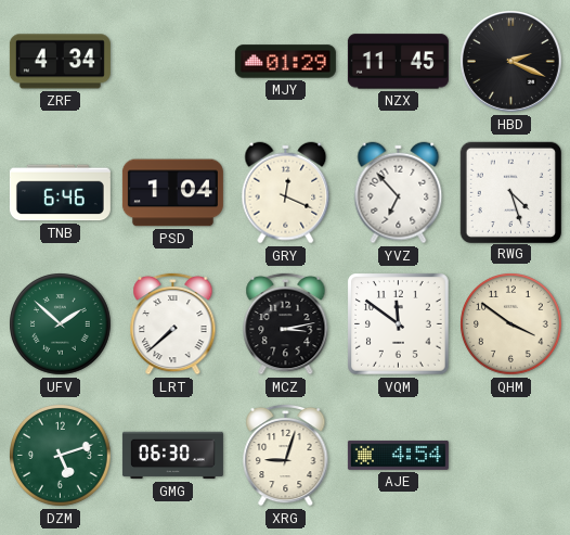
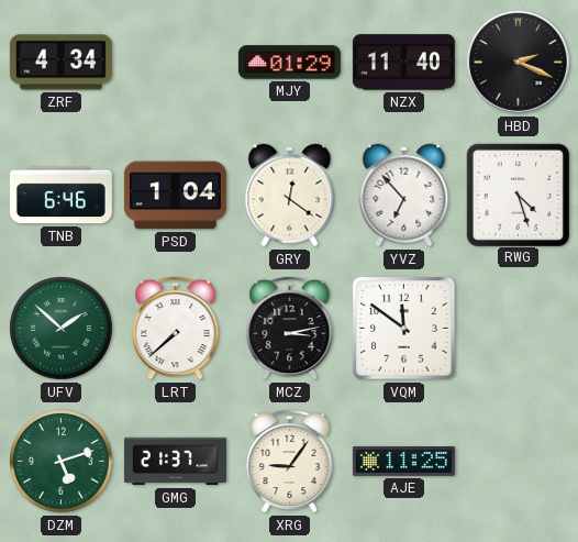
NZX: 11:45 -> 11:40 (403, 63)
GRY: 12:19 -> 12:21 (290, 196)
QHM: 3:51 -> none (511, 324)
GMG: 06:30 -> 21:37 (175, 462)
XRG: 9:03 -> 9:06 (290, 461)
AJE: 4:54 -> 11:25 (403, 461)
